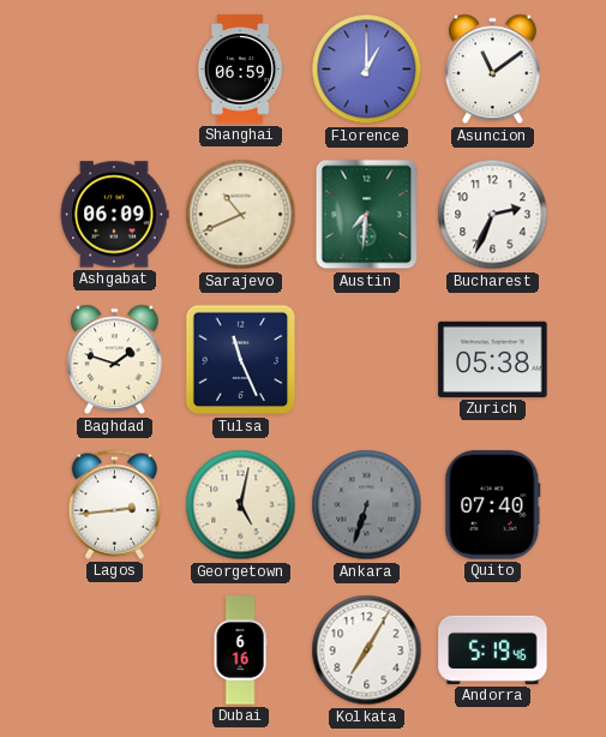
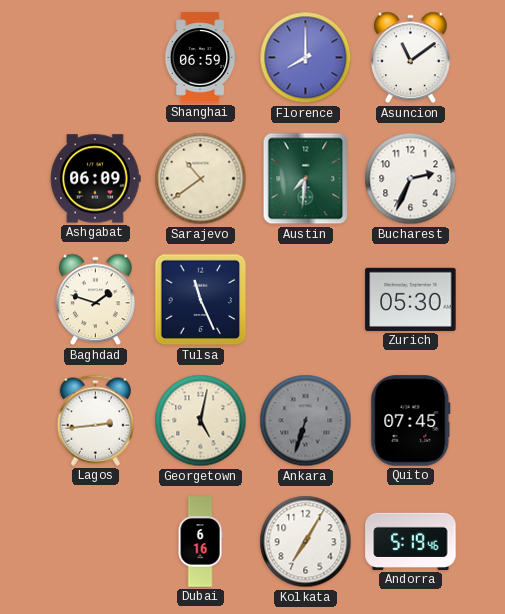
Florence: 1:00 -> 8:00 (306, 58)
Sarajevo: 10:41 -> 10:39 (201, 179)
Zurich: 05:38 -> 05:30 (411, 299)
Quito: 07:40 -> 07:45 (411, 421)
